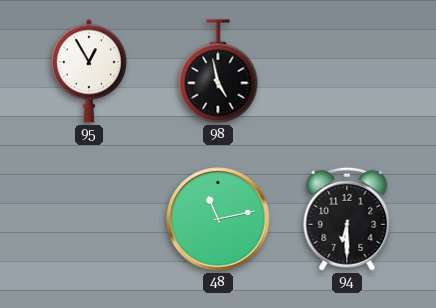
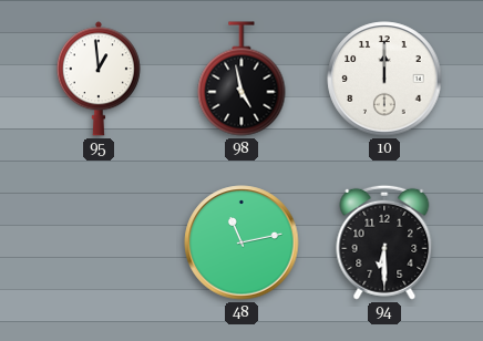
95: 12:55 -> 12:59 (99, 79)
10: none -> 12:00 (384, 79)
